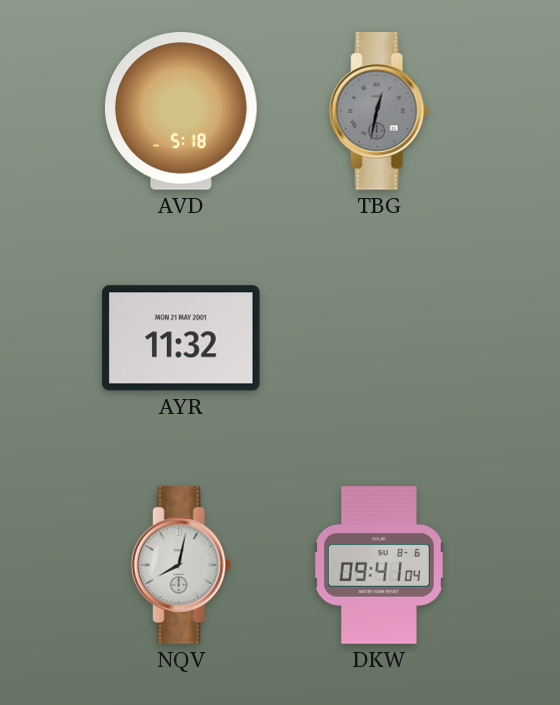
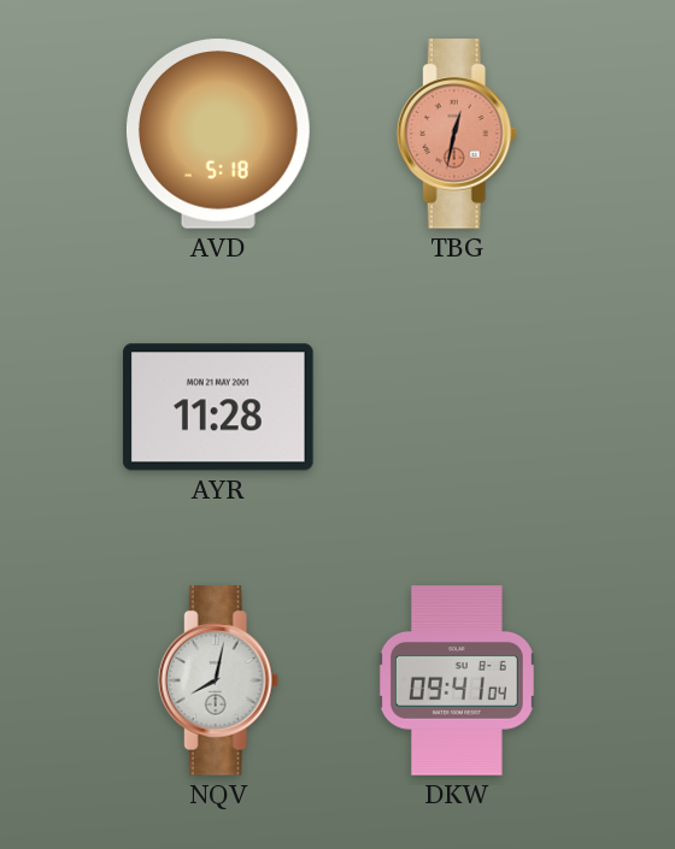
TBG dial: grey -> salmon (457, 134)
AYR: 11:32 -> 11:28 (218, 407)
